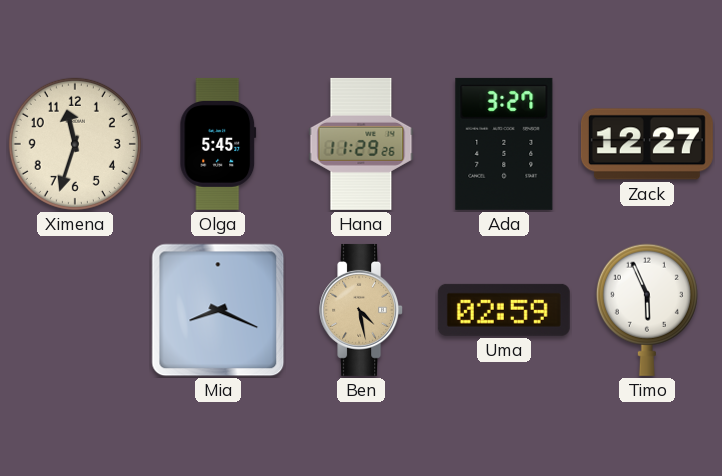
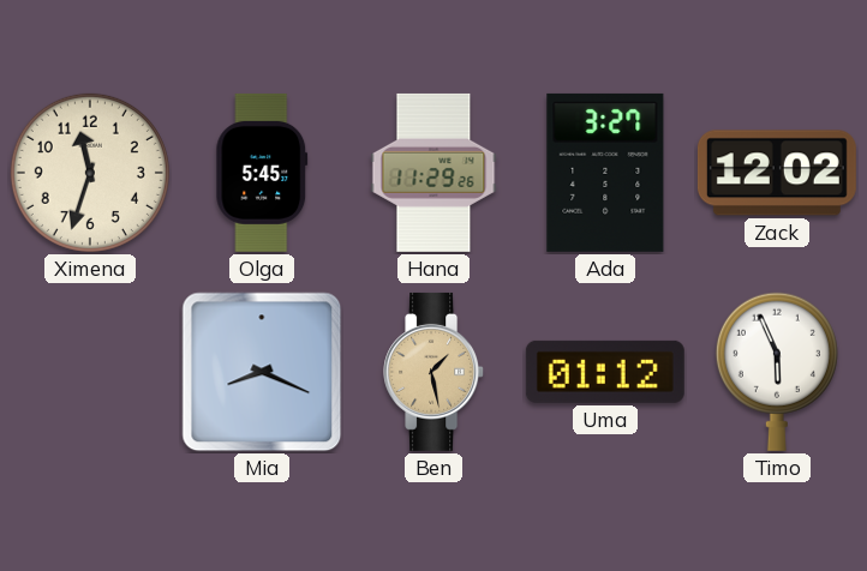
Zack: 12:27 -> 12:02 (777, 173)
Ben: 4:28 -> 1:28 (435, 372)
Uma: 02:59 -> 01:12 (605, 372)
